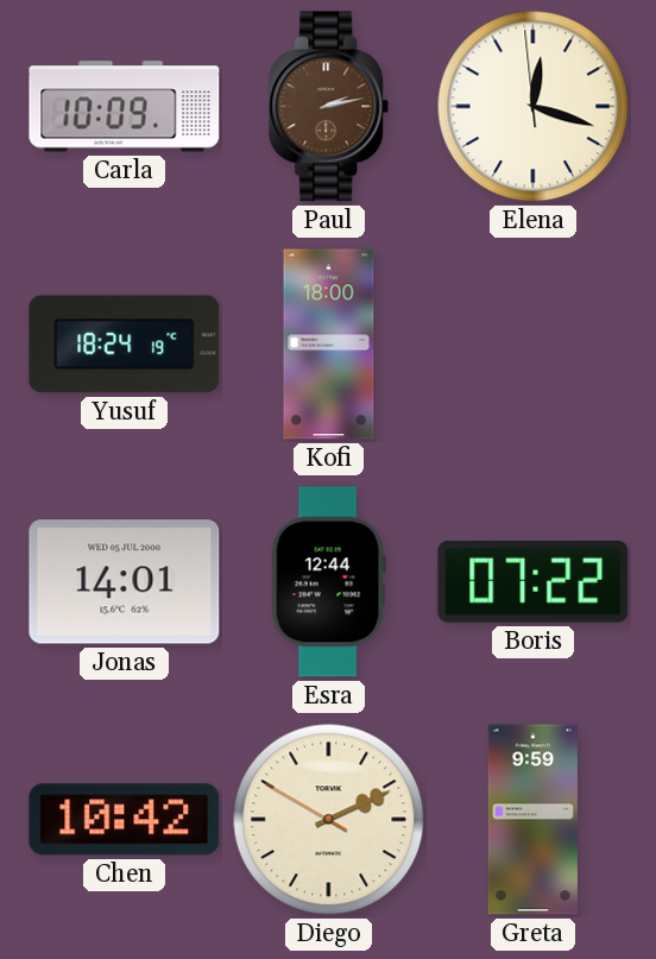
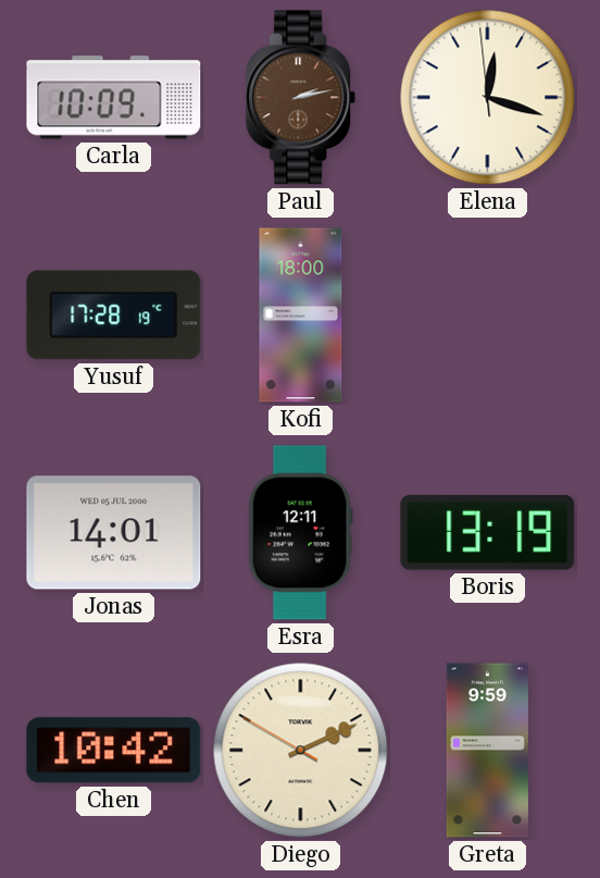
Yusuf: 18:24 -> 17:28 (114, 316)
Esra: 12:44 -> 12:11 (300, 533)
Boris: 07:22 -> 13:19 (488, 532)
